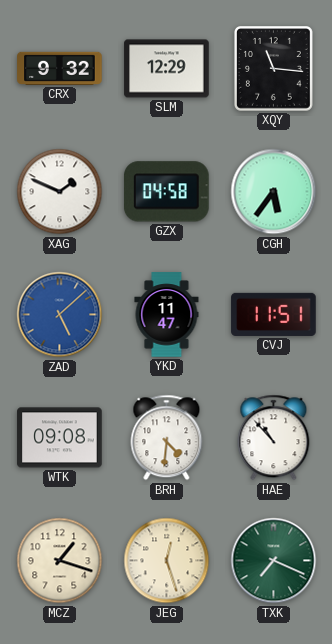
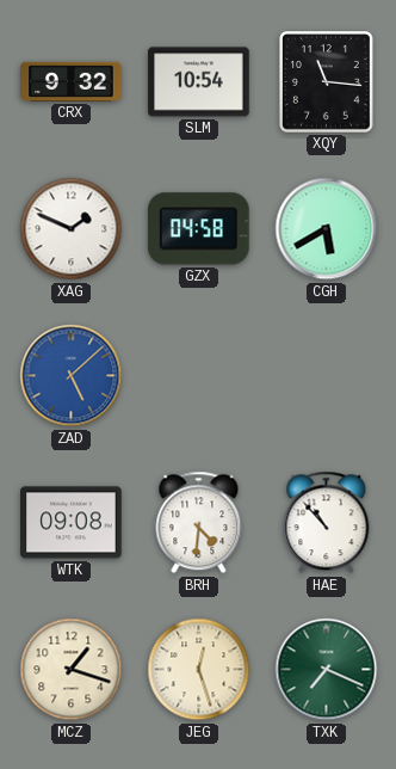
SLM: 12:29 -> 10:54 (199, 82)
CGH: 5:36 -> 5:40 (327, 229)
YKD: 11:47 -> none (167, 315)
CVJ: 11:51 -> none (274, 314)
